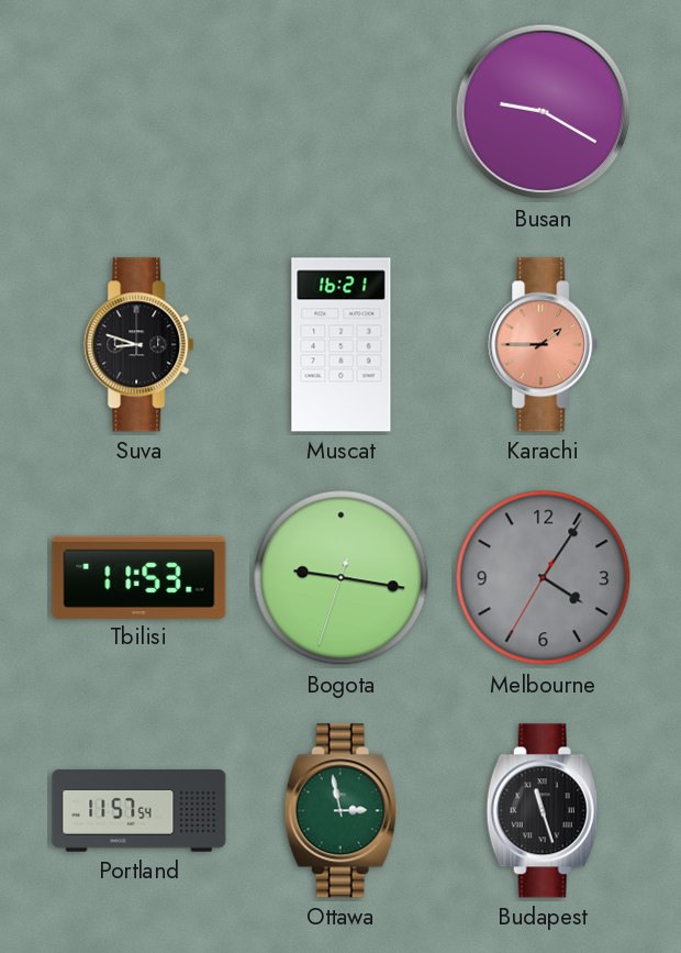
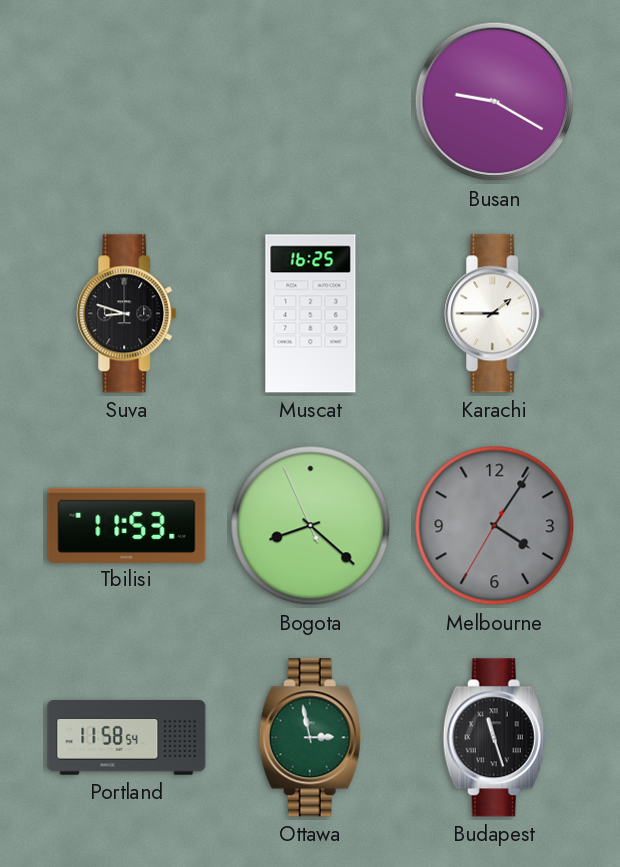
Muscat: 16:21 -> 16:25 (311, 314)
Karachi dial: salmon -> white (495, 314)
Bogota: 9:16 -> 8:21 (311, 526)
Portland: 11:57 -> 11:58 (127, 738)
